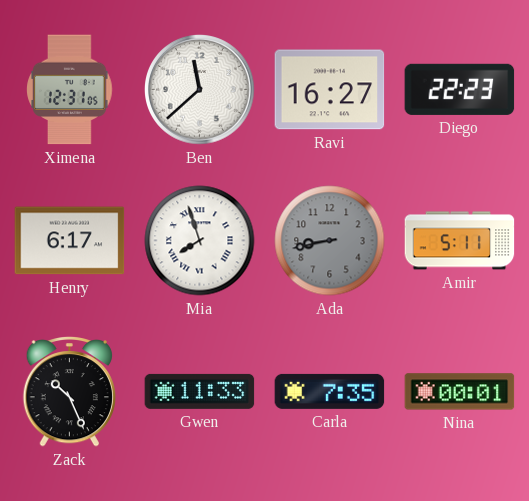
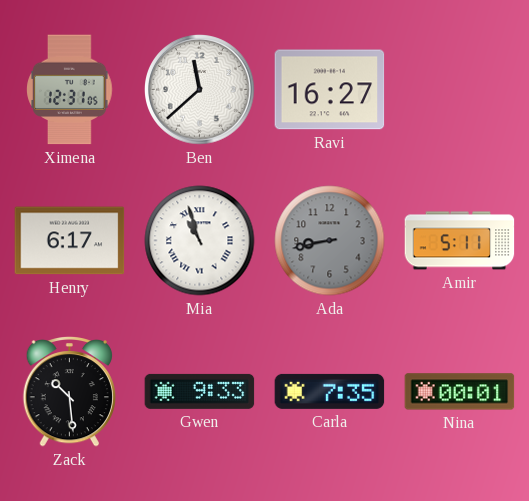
Diego: 22:23 -> none (460, 89)
Mia: 7:57 -> 10:57 (200, 241)
Zack: 10:26 -> 10:29 (69, 392)
Gwen: 11:33 -> 9:33 (200, 391)
